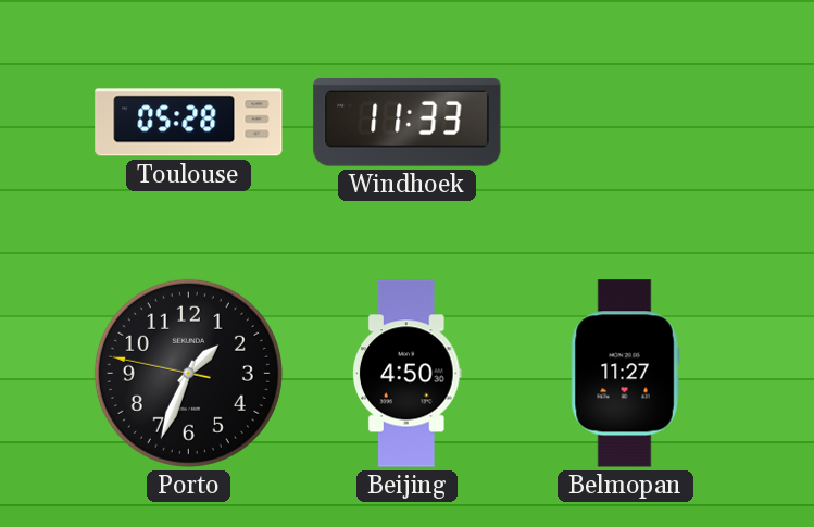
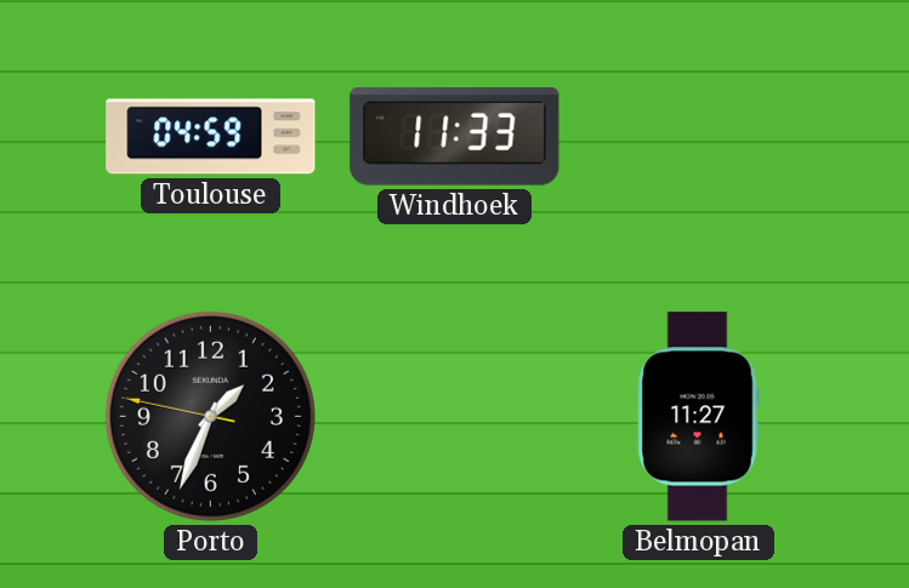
Toulouse: 05:28 -> 04:59 (211, 137)
Beijing: 4:50 -> none (406, 374)
